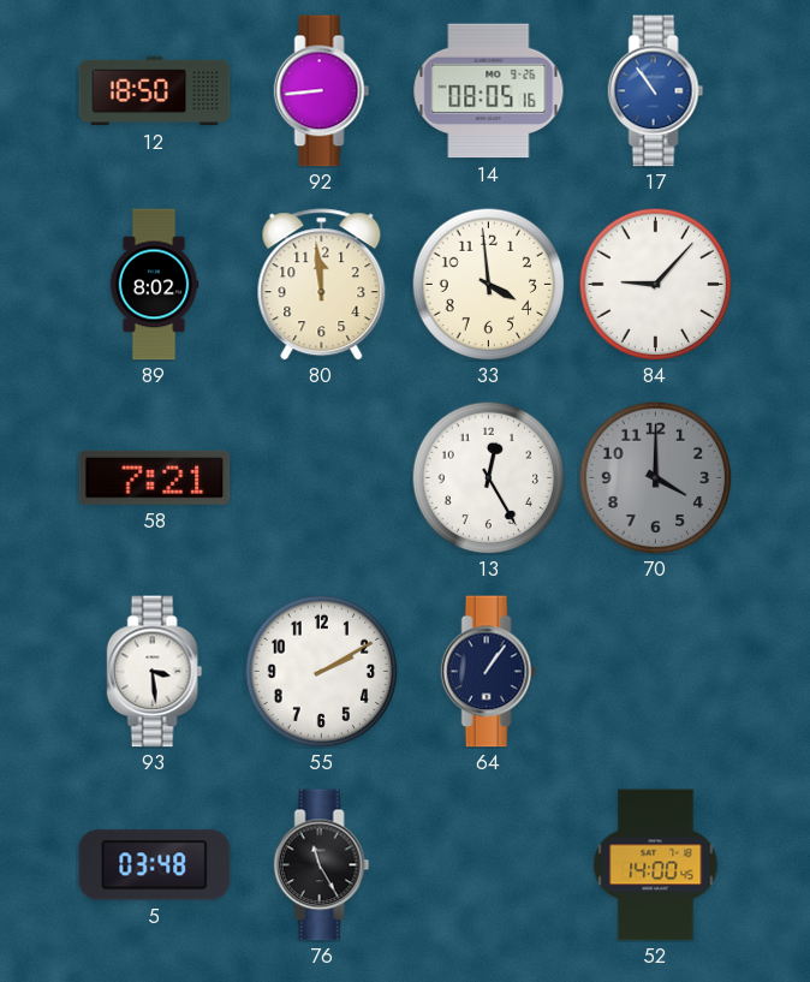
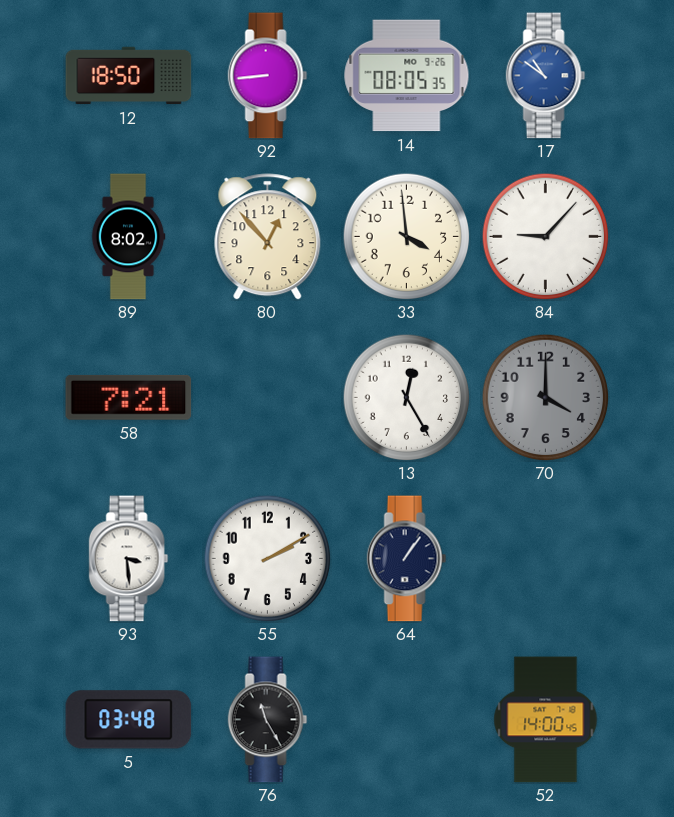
14: 08:05:16 -> 08:05:35 (407, 76)
17: 10:54 -> 10:51 (546, 76)
80: 11:59 -> 12:53 (268, 237)
